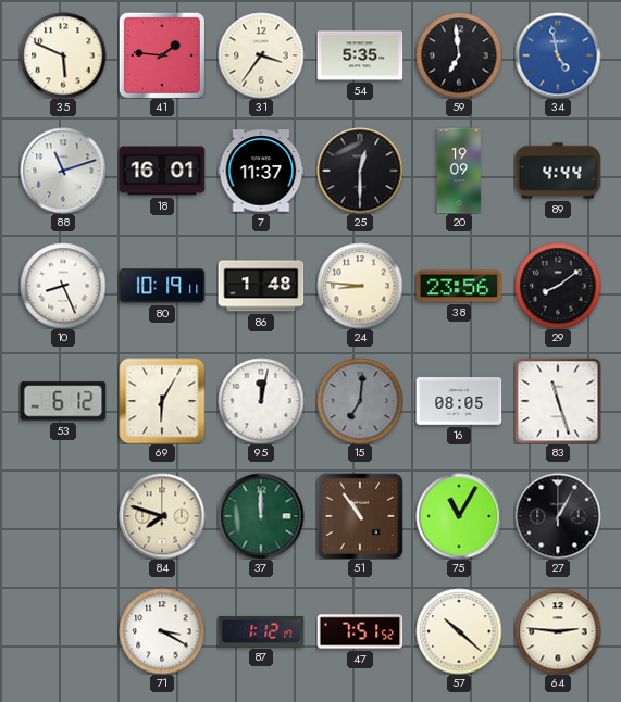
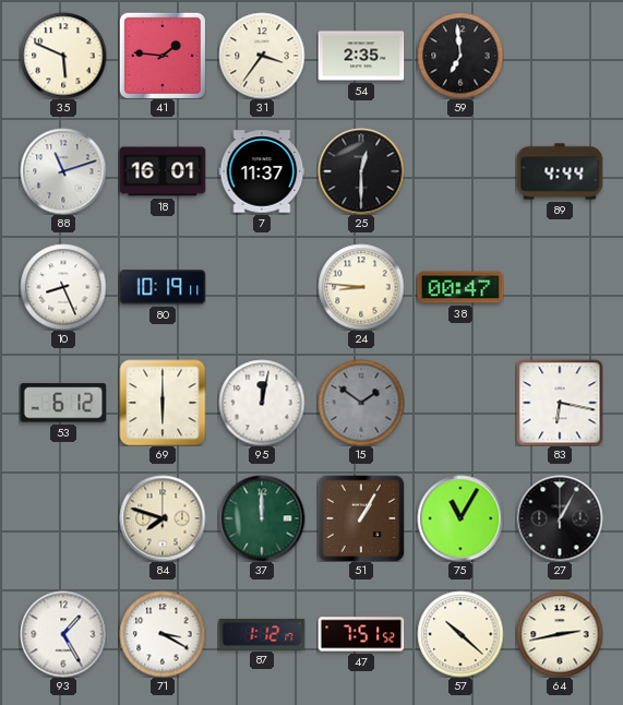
54: 5:35 -> 2:35 (361, 56)
34: 4:58 -> none (558, 55)
20: 19:09 -> none (459, 171)
86: 1:48 -> none (261, 286)
38: 23:56 -> 00:47 (460, 287)
29: 8:09 -> none (558, 286)
69: 6:05 -> 6:00 (163, 403)
15: 7:01 -> 1:51 (361, 403)
16: 08:05 -> none (459, 402)
83: 11:27 -> 6:17 (560, 403)
51: 10:54 -> 1:05 (361, 518)
93: none -> 1:25 (63, 634)
64: 2:46 -> 2:43 (560, 634)
